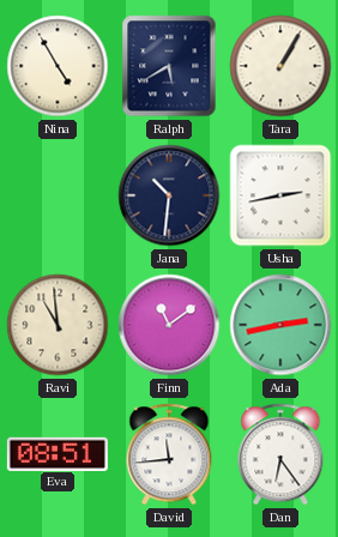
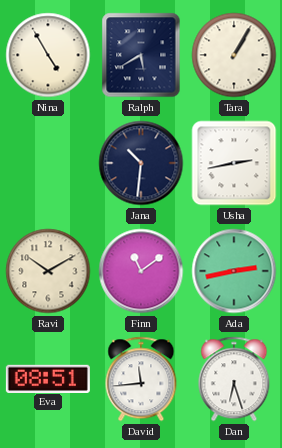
Ravi: 10:59 -> 10:10 (48, 271)
Dan: 6:24 -> 6:27 (234, 379)
